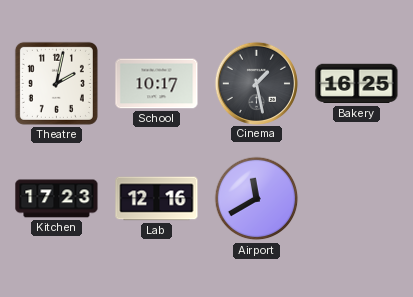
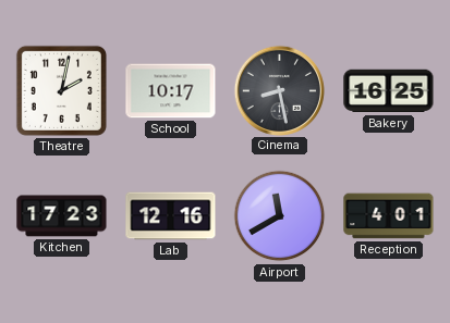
Cinema: 1:28 -> 8:28 (279, 90)
Reception: none -> 4:01 (389, 216)
